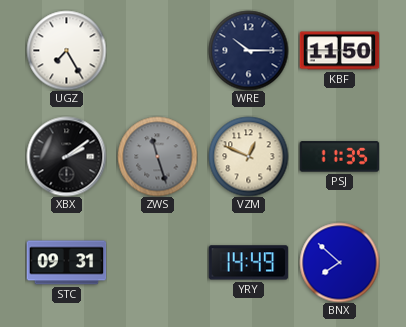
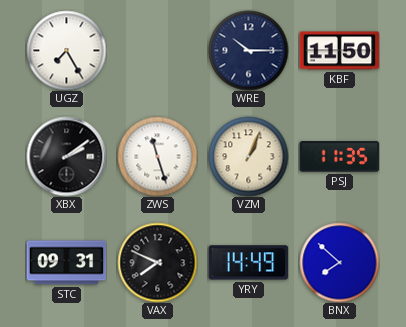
ZWS dial: grey -> white (157, 156)
VZM: 12:49 -> 1:04 (248, 156)
VAX: none -> 7:49 (157, 262)
